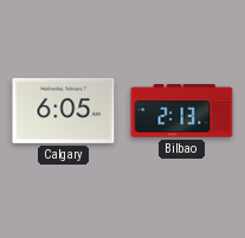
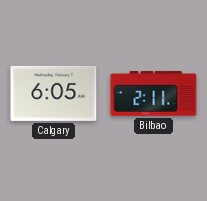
Bilbao: 2:13 -> 2:11 (154, 94)
